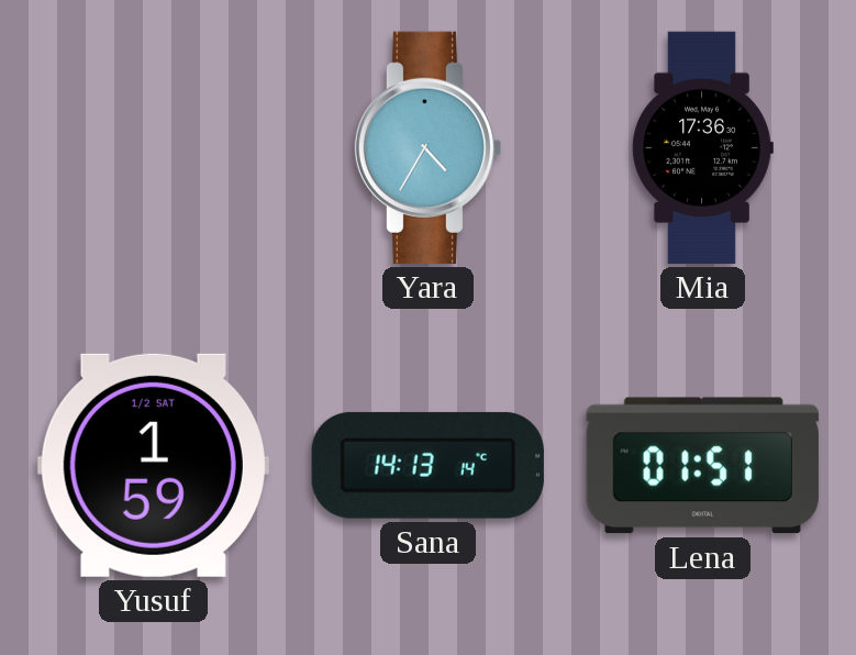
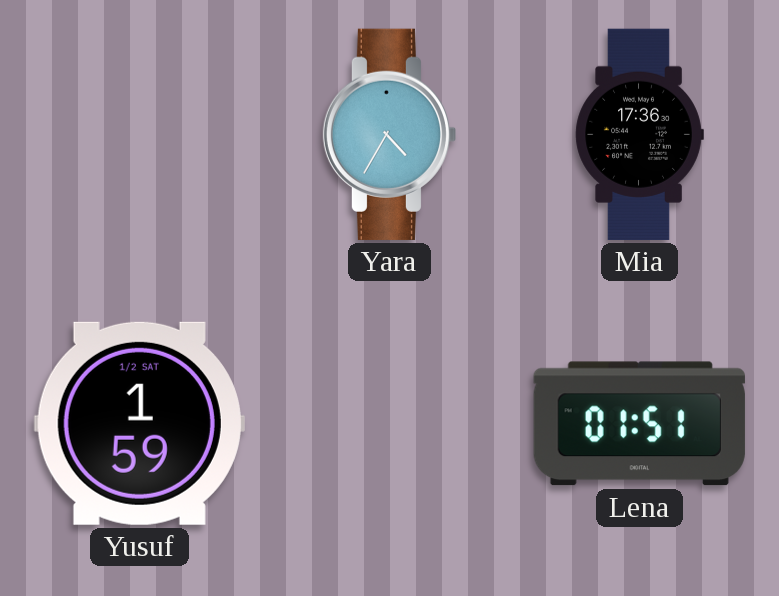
Sana: 14:13 -> none (427, 465)
